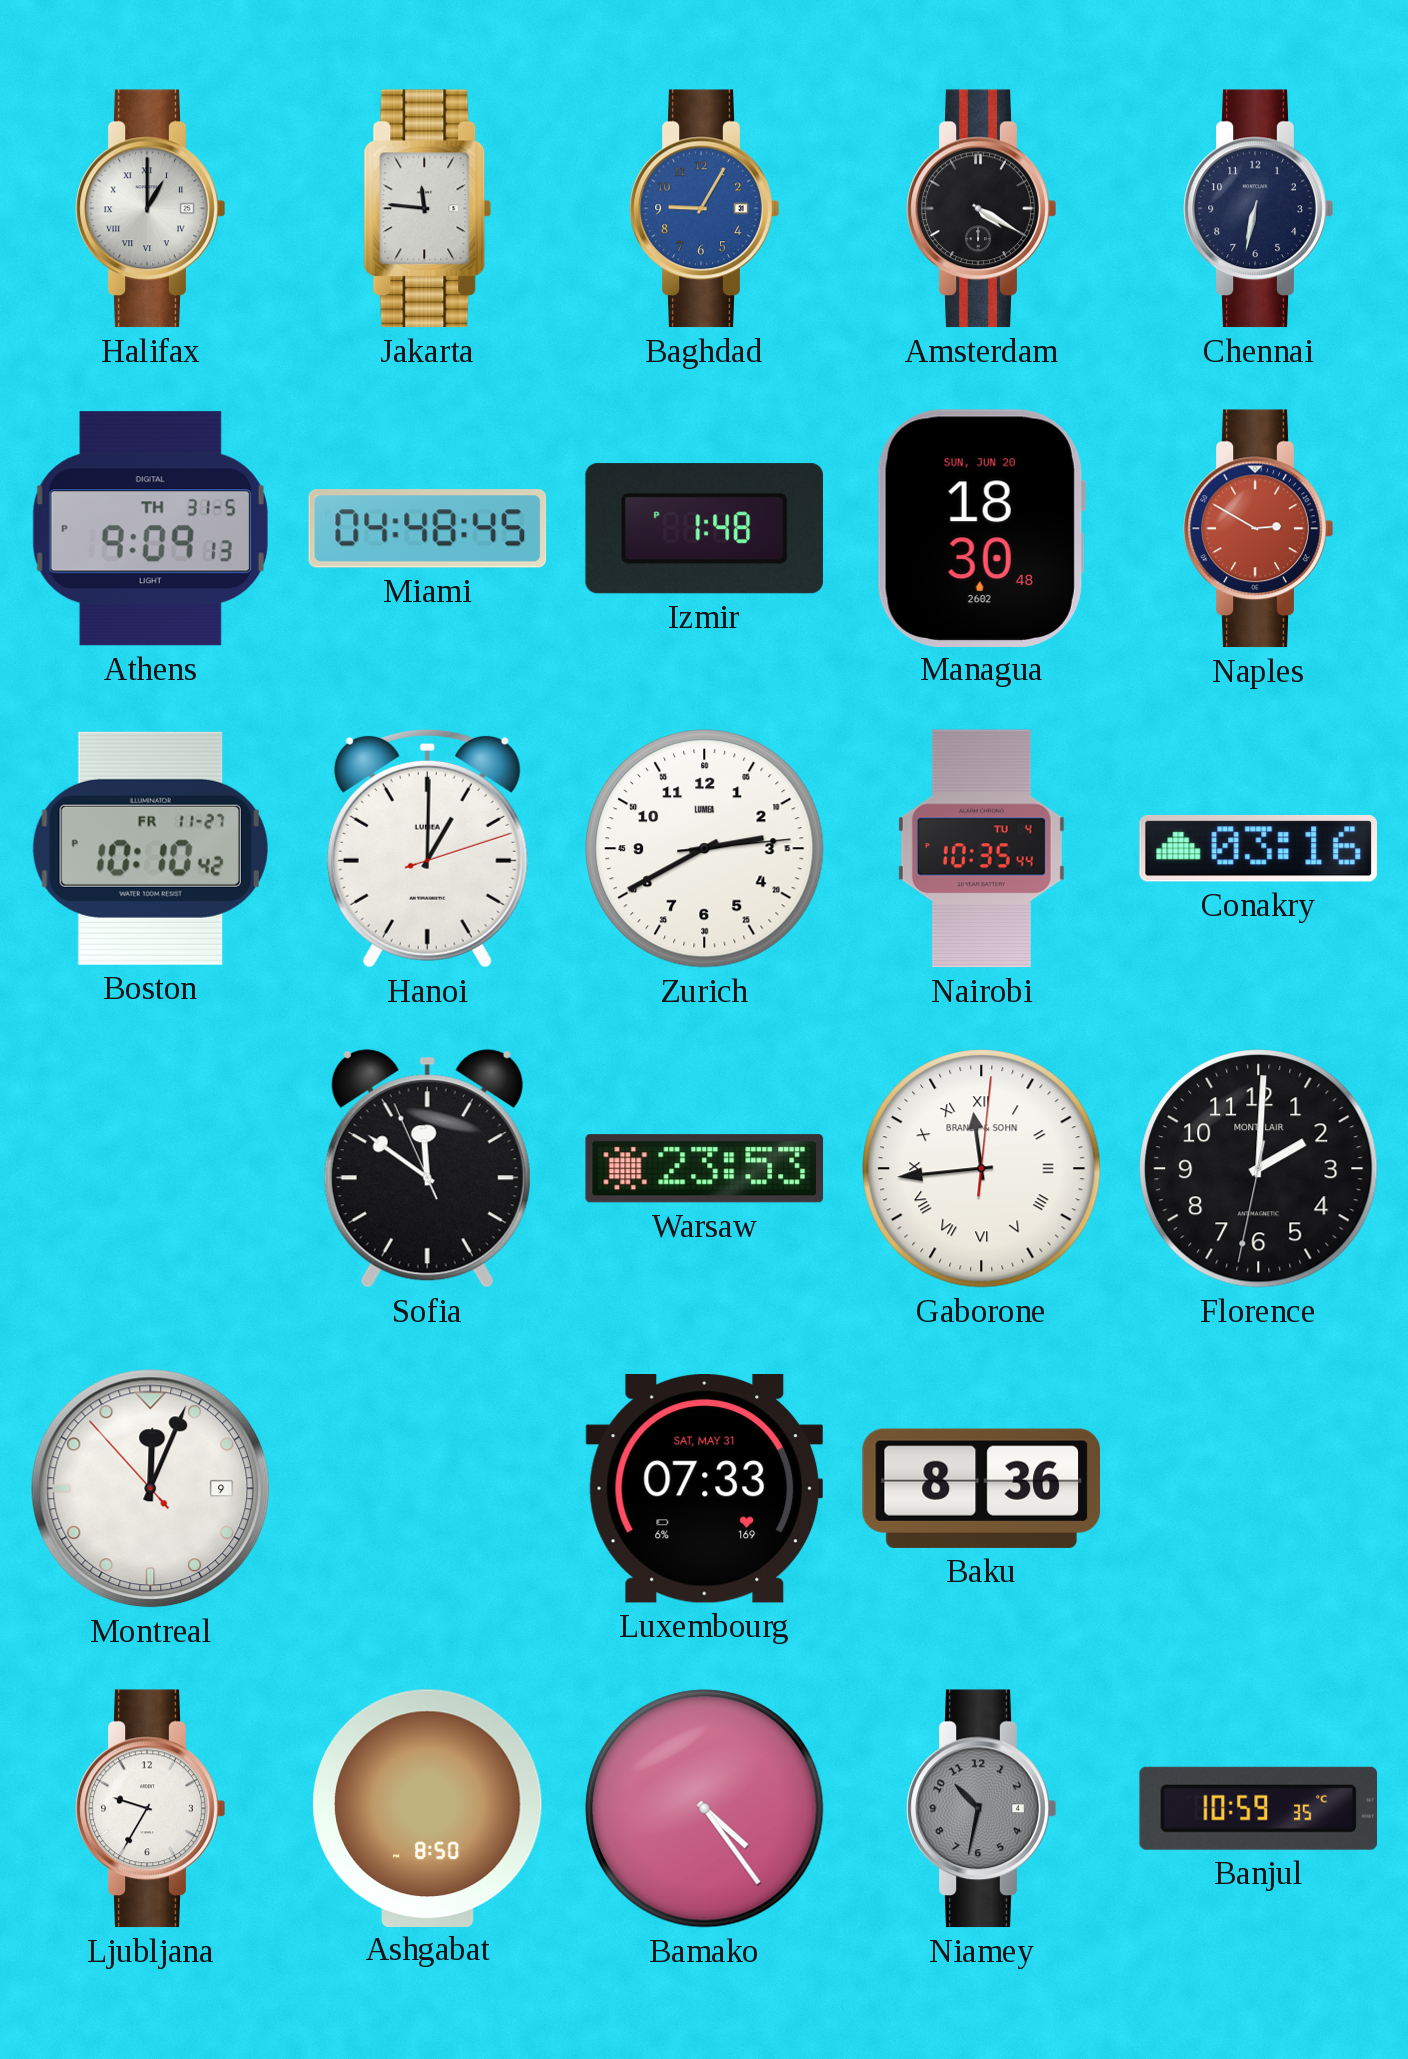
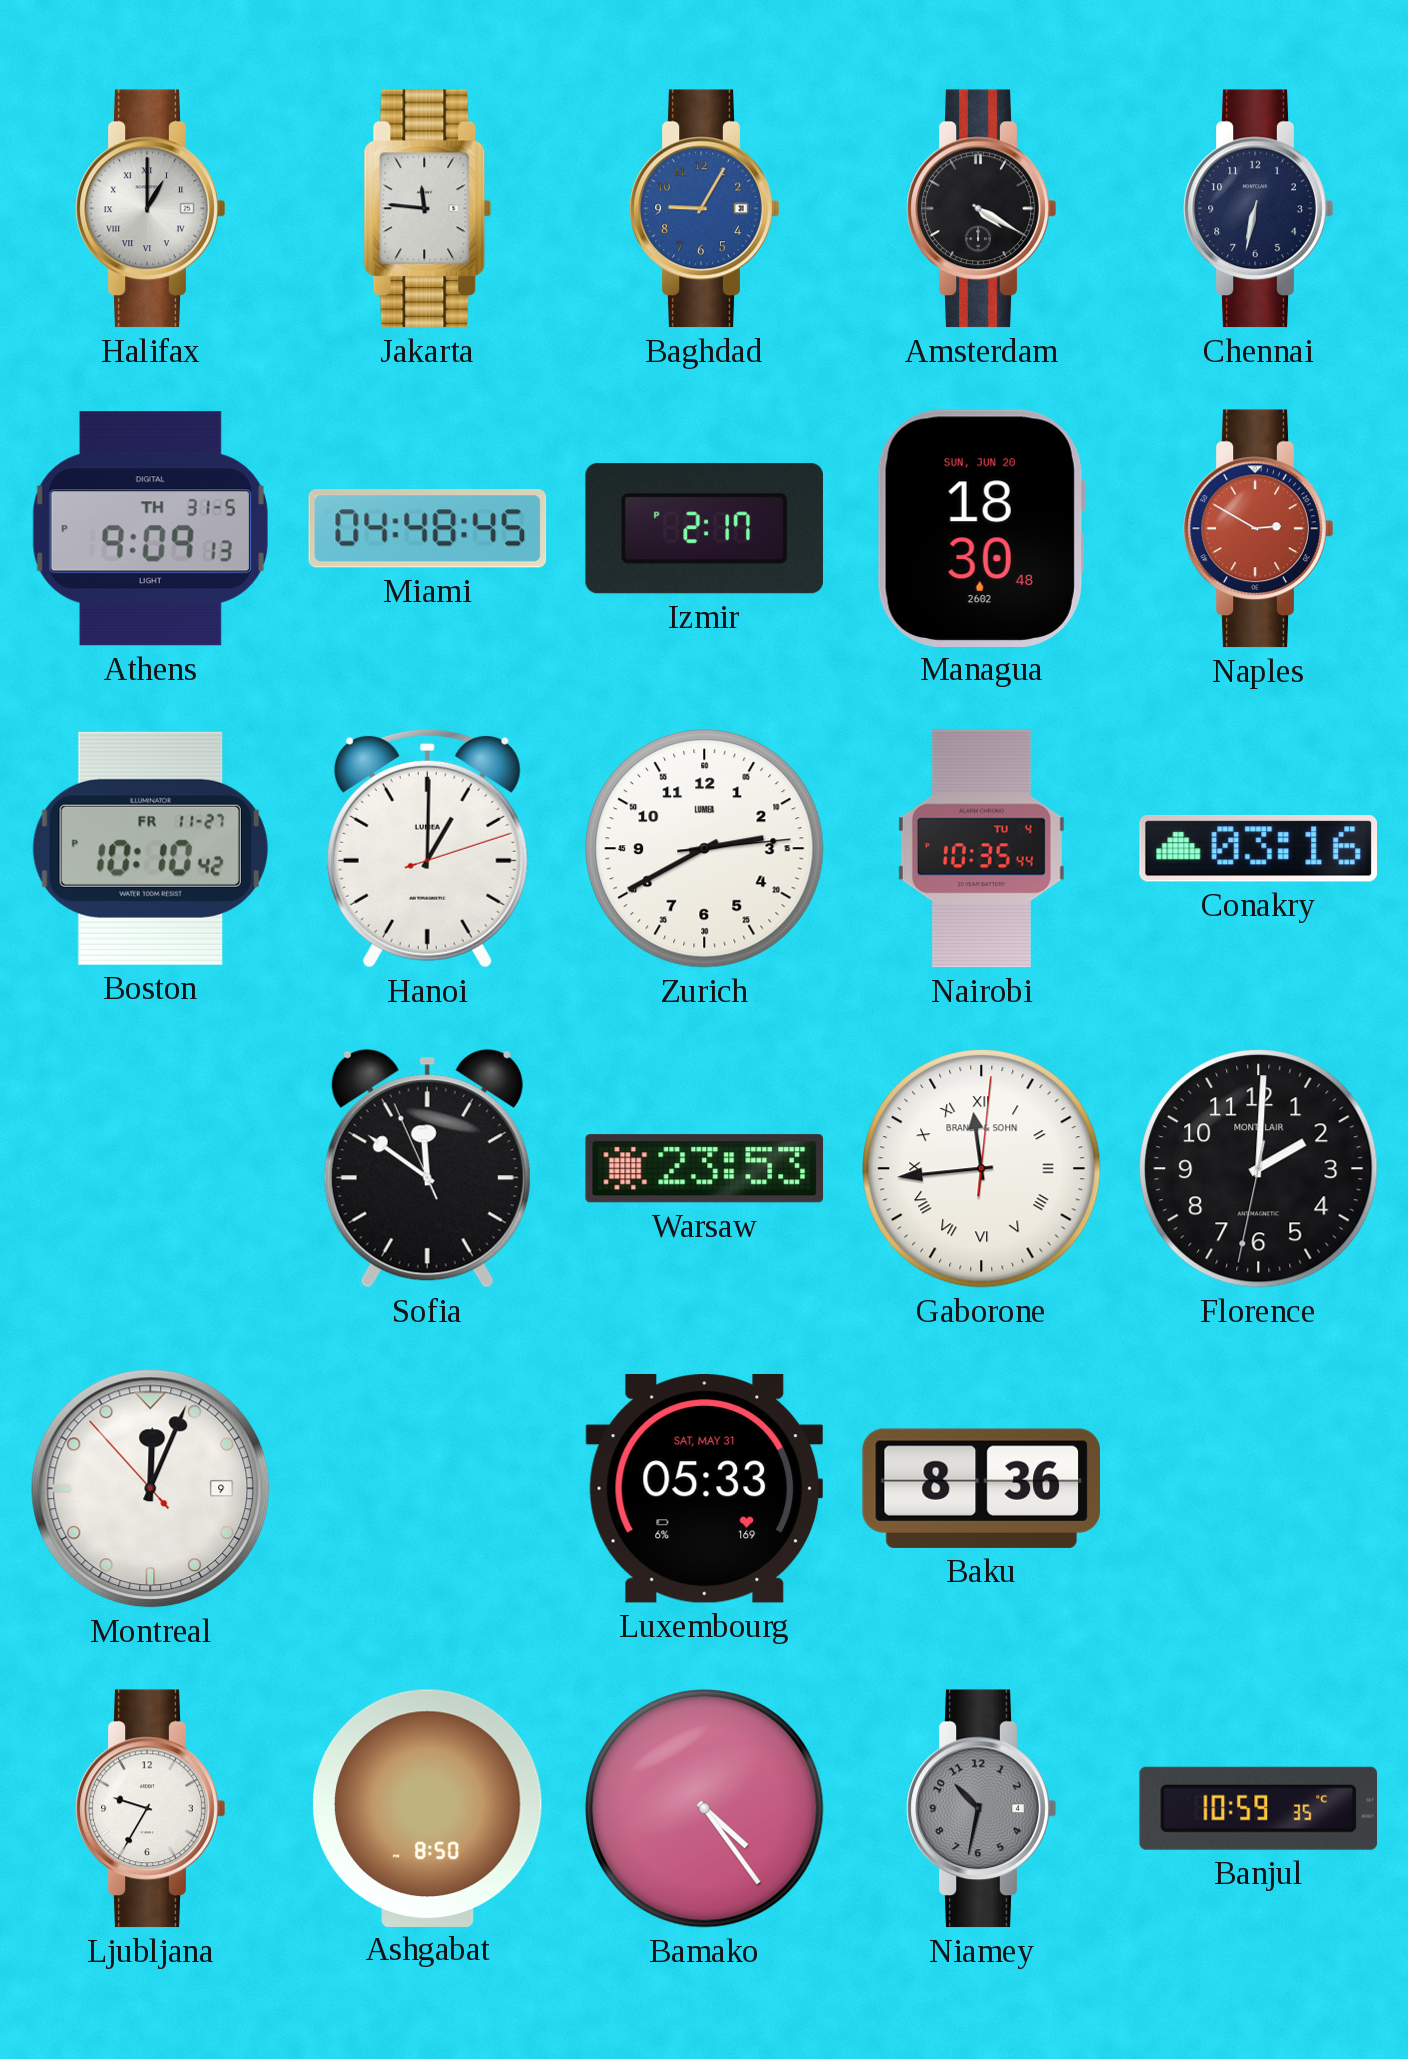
Izmir: 1:48 -> 2:17 (704, 529)
Luxembourg: 07:33 -> 05:33 (704, 1489)
